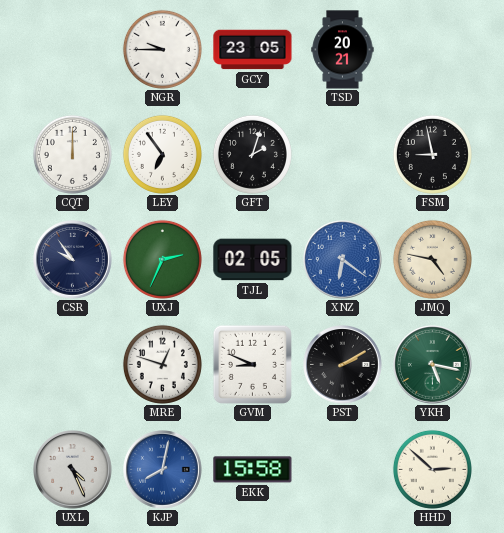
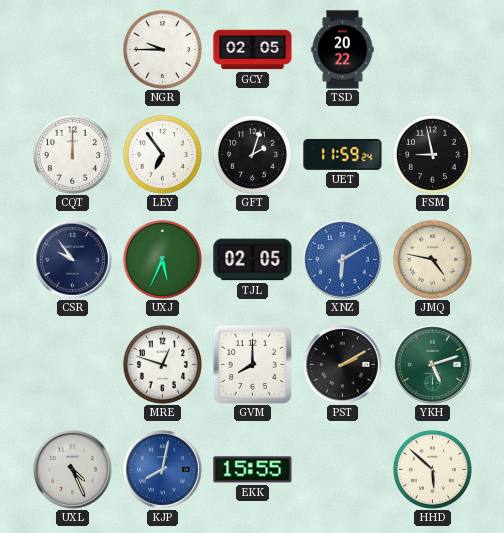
GCY: 23:05 -> 02:05 (253, 50)
TSD: 20:21 -> 20:22 (343, 50)
UET: none -> 11:59 (343, 154)
UXJ: 2:34 -> 5:34 (162, 259)
XNZ: 6:21 -> 6:10 (343, 260)
GVM: 8:49 -> 8:00 (252, 364)
YKH: 5:17 -> 5:12 (433, 365)
EKK: 15:58 -> 15:55 (253, 470)
HHD: 2:52 -> 5:52 (432, 469)
